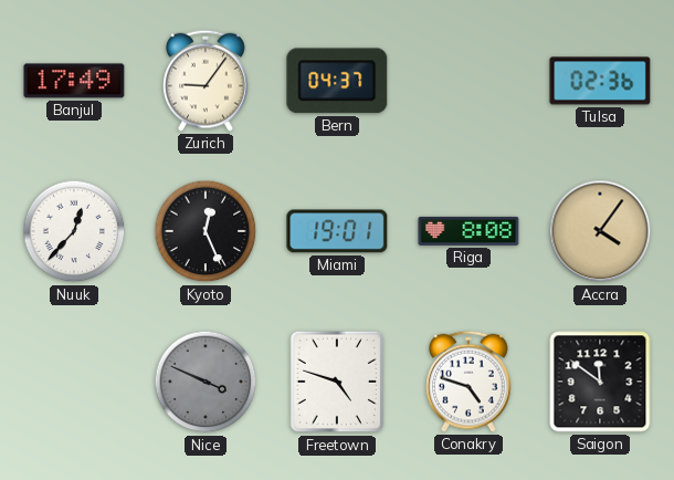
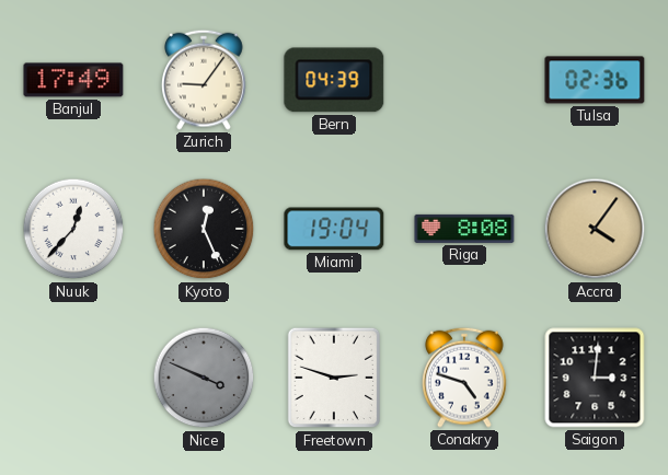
Bern: 04:37 -> 04:39 (334, 80)
Miami: 19:01 -> 19:04 (334, 229)
Freetown: 4:48 -> 2:48 (333, 378)
Saigon: 11:51 -> 3:01 (595, 378)
